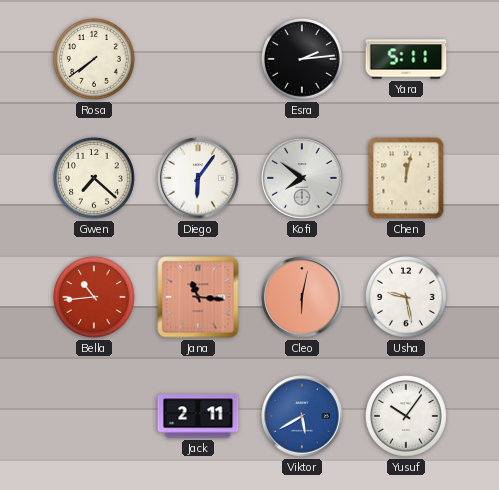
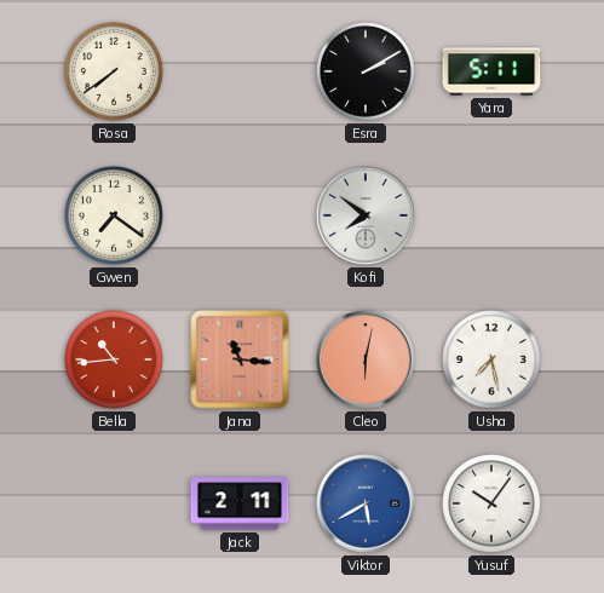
Esra: 2:14 -> 2:10 (367, 73)
Gwen: 7:22 -> 7:21 (115, 217)
Diego: 6:06 -> none (198, 178)
Chen: 12:02 -> none (406, 178)
Usha: 9:28 -> 7:28 (493, 361)
